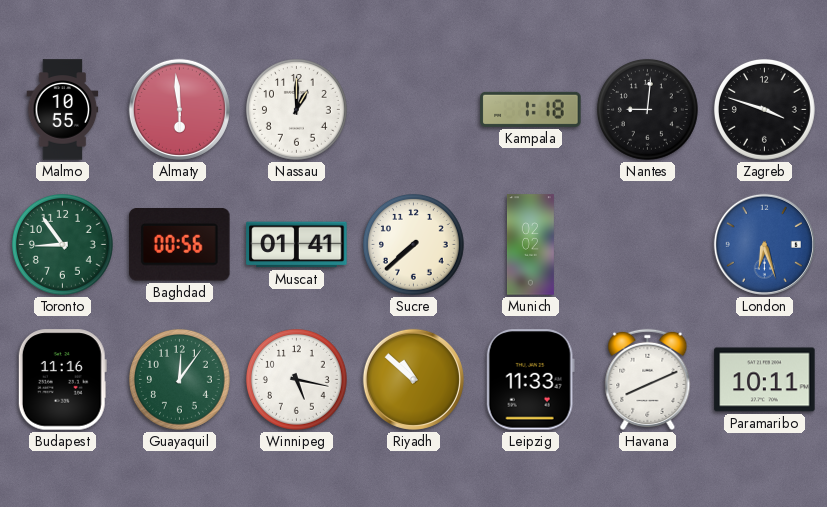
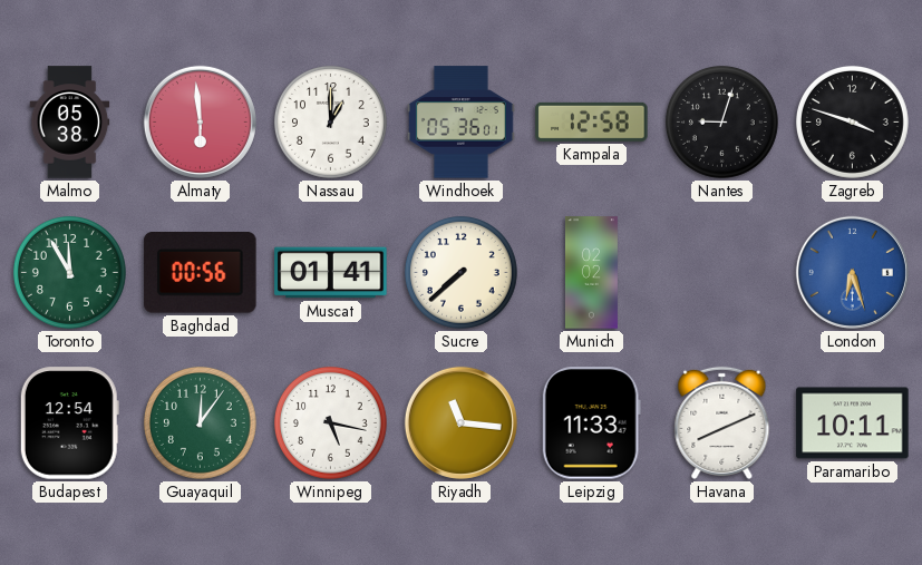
Malmo: 10:55 -> 05:38 (70, 123)
Windhoek: none -> 05:36 (462, 123)
Kampala: 1:18 -> 12:58 (592, 121)
Nantes: 9:01 -> 9:03 (721, 121)
Toronto: 8:54 -> 11:55 (69, 272)
Budapest: 11:16 -> 12:54 (69, 423)
Riyadh: 10:52 -> 11:16 (460, 422)
